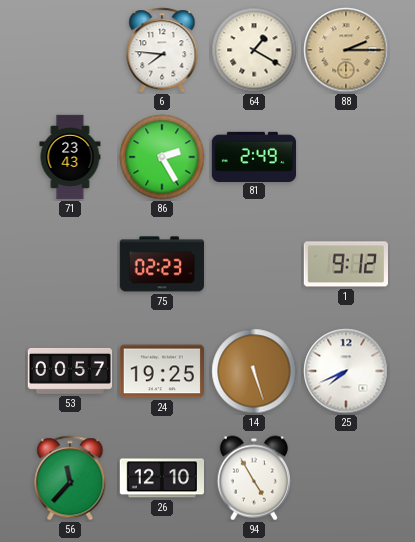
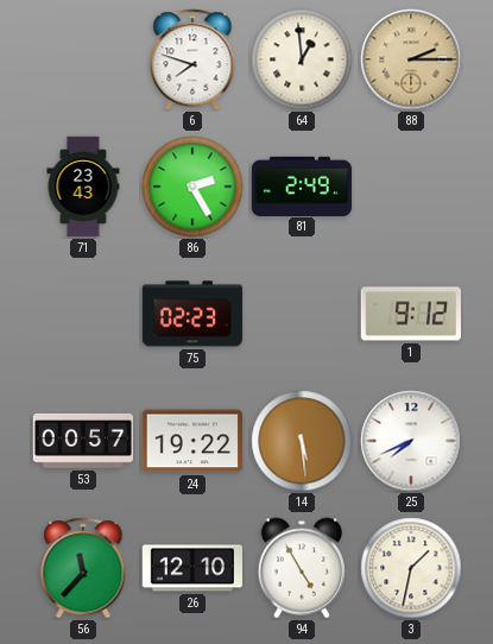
6: 7:46 -> 7:48 (192, 59)
64: 1:20 -> 12:59 (302, 59)
24: 19:25 -> 19:22 (191, 441)
14: 5:27 -> 5:29 (302, 441)
3: none -> 1:32 (411, 568)
